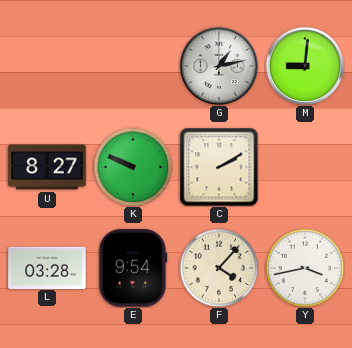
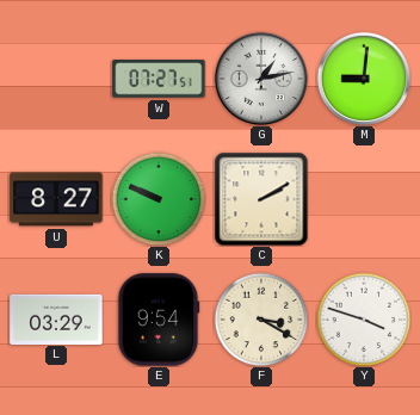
W: none -> 07:27 (159, 79)
L: 03:28 -> 03:29 (56, 318)
F: 4:07 -> 3:20 (261, 320)
Y: 3:43 -> 3:48 (364, 320)
